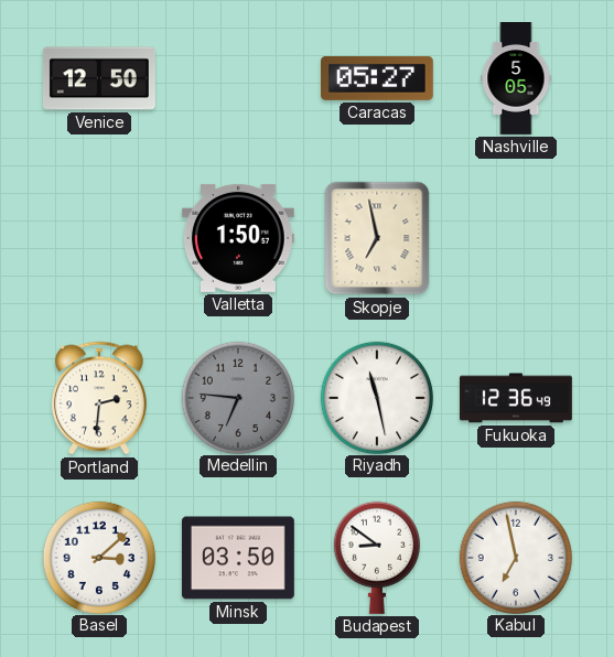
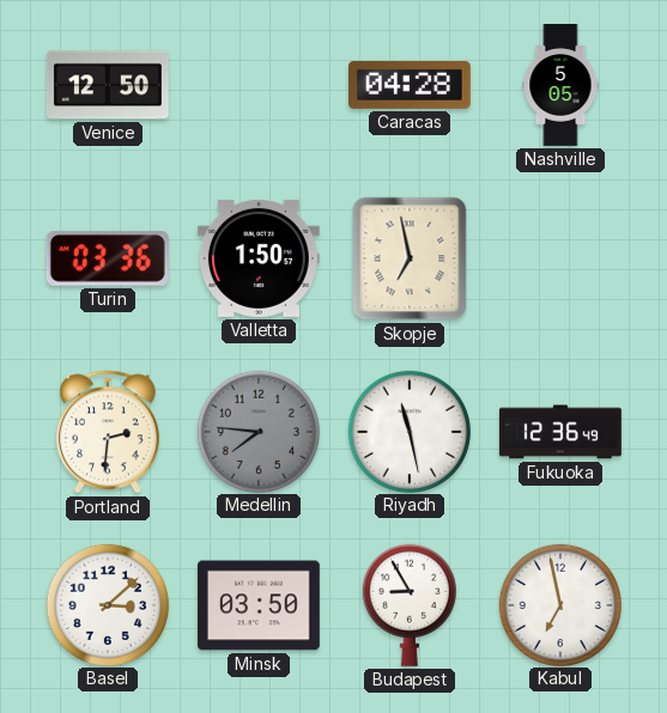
Caracas: 05:27 -> 04:28 (410, 85)
Turin: none -> 03:36 (108, 258)
Medellin: 6:46 -> 7:46 (257, 431)
Budapest: 8:51 -> 8:55 (410, 605)
